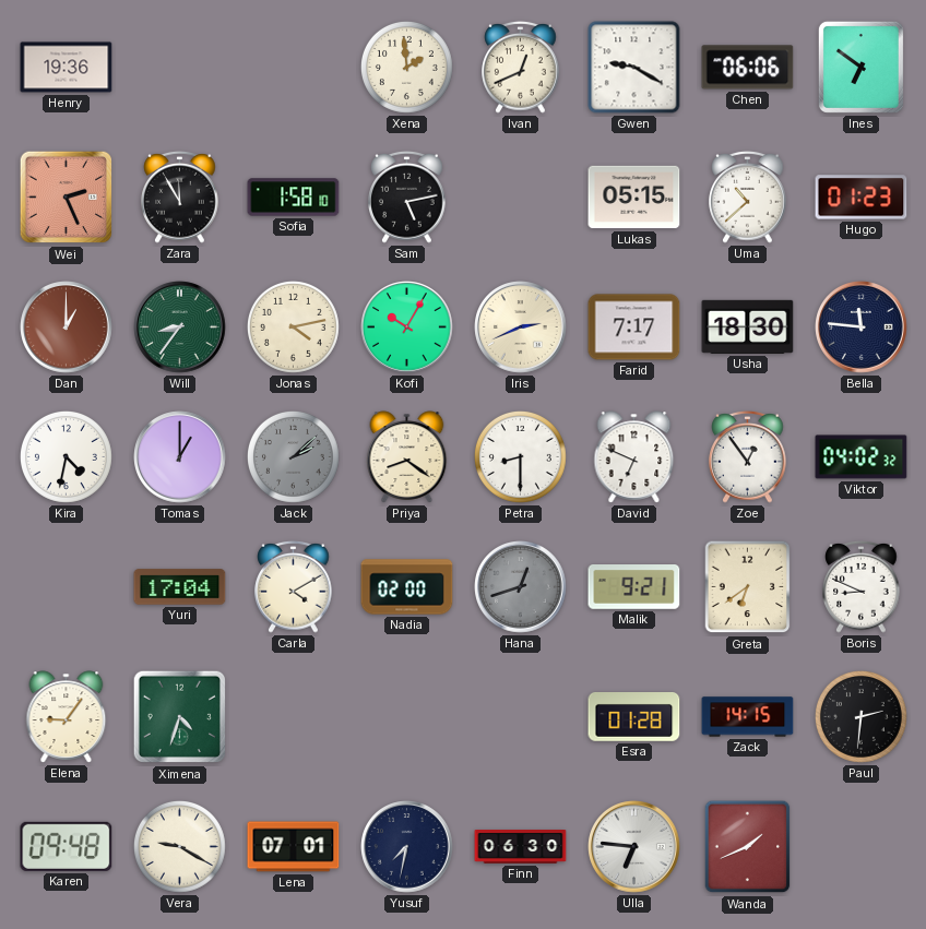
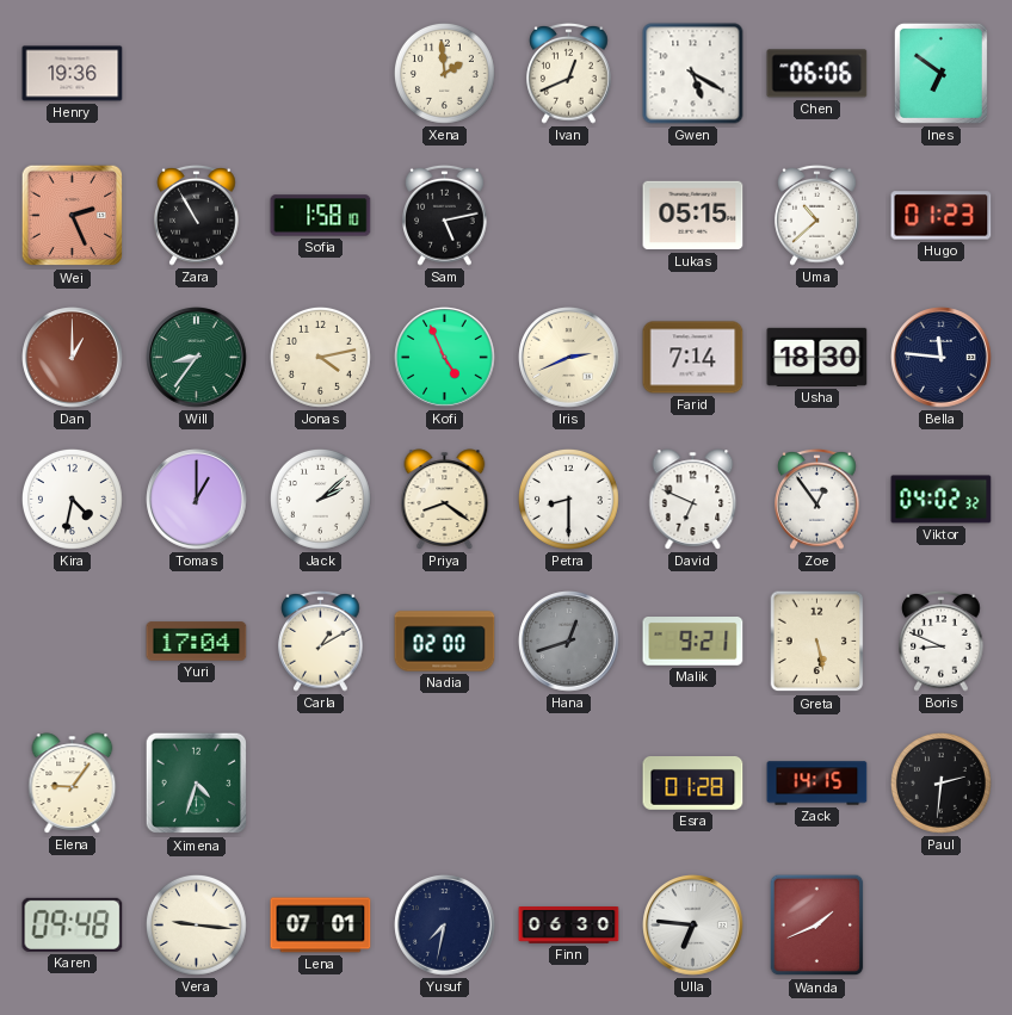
Gwen: 9:20 -> 5:20 (693, 74)
Zara: 11:55 -> 10:55 (197, 215)
Kofi: 10:05 -> 4:56 (445, 358)
Farid: 7:17 -> 7:14 (693, 358)
Jack dial: grey -> white (320, 499)
Carla: 4:10 -> 1:10 (321, 640)
Greta: 6:39 -> 5:28 (817, 642)
Vera: 9:20 -> 9:16 (196, 924)
